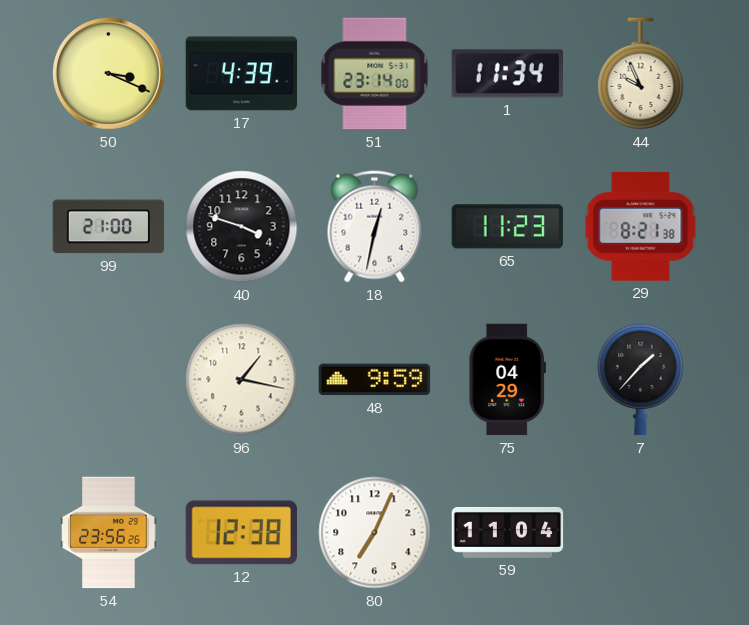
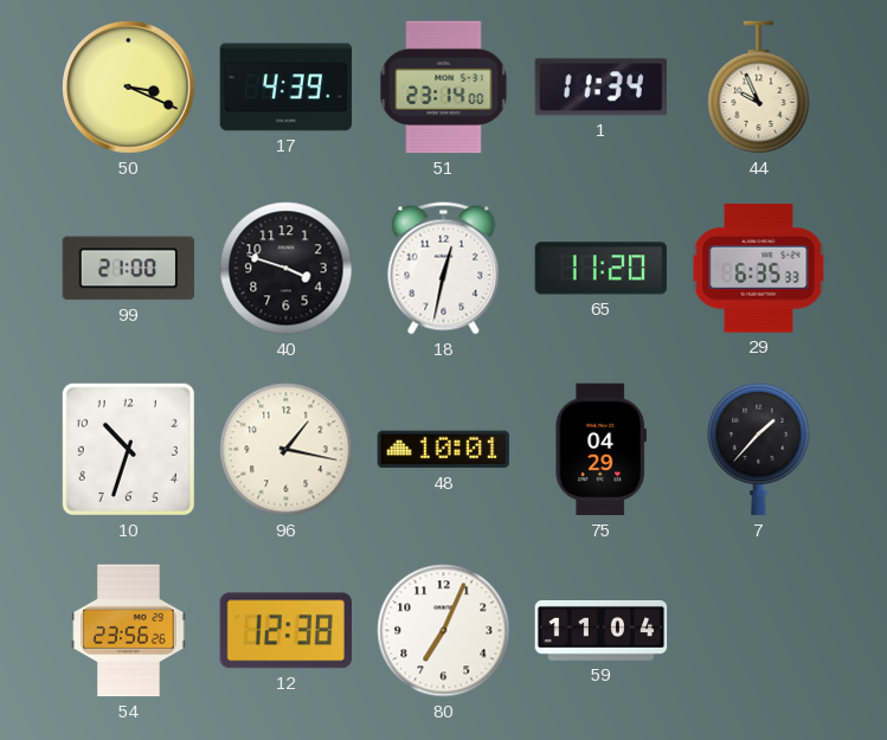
65: 11:23 -> 11:20 (600, 269)
29: 8:21 -> 6:35 (759, 269)
10: none -> 10:33 (128, 449)
48: 9:59 -> 10:01 (444, 450)
